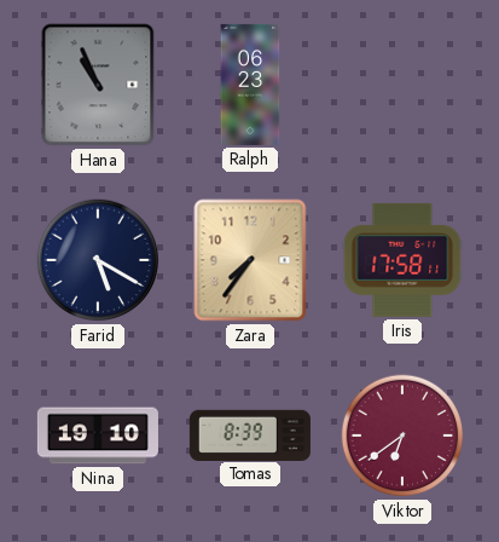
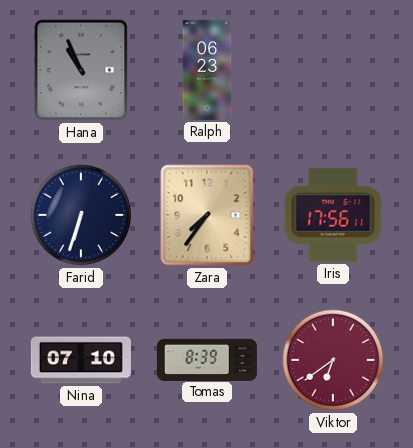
Farid: 5:20 -> 6:33 (81, 215)
Iris: 17:58 -> 17:56 (333, 215)
Nina: 19:10 -> 07:10 (81, 360)
